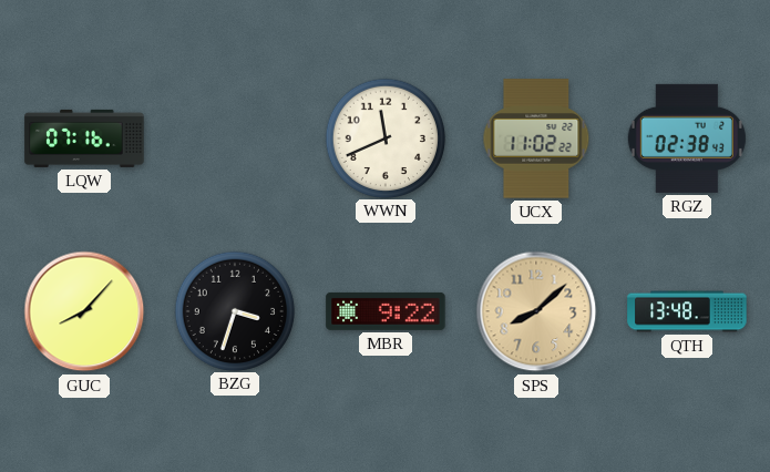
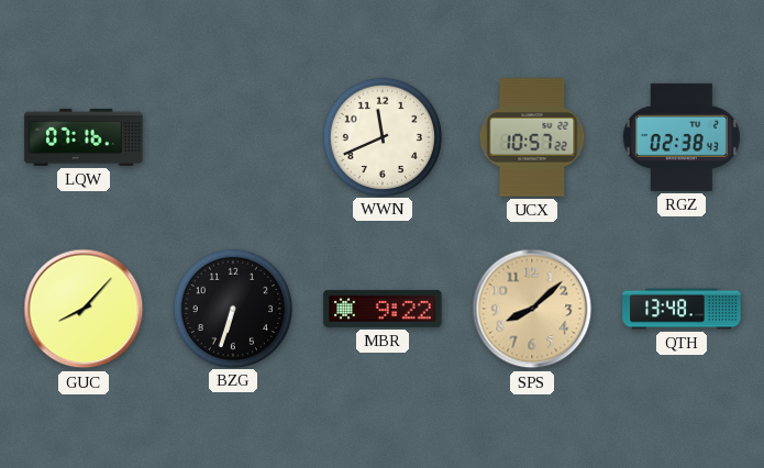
UCX: 11:02 -> 10:57 (532, 137)
BZG: 3:33 -> 6:33 (232, 308)
